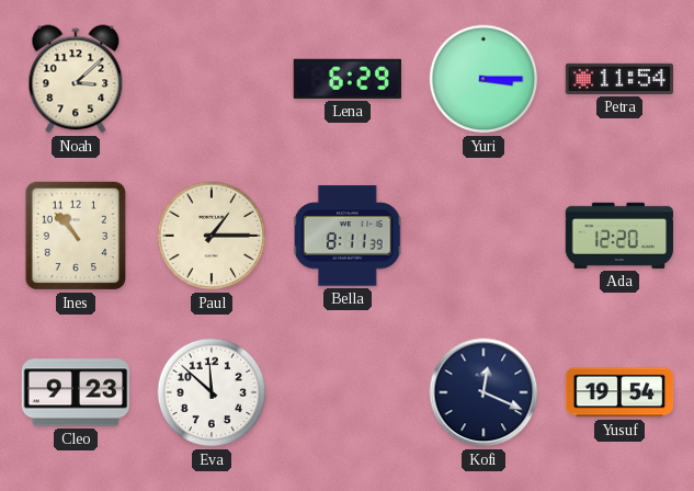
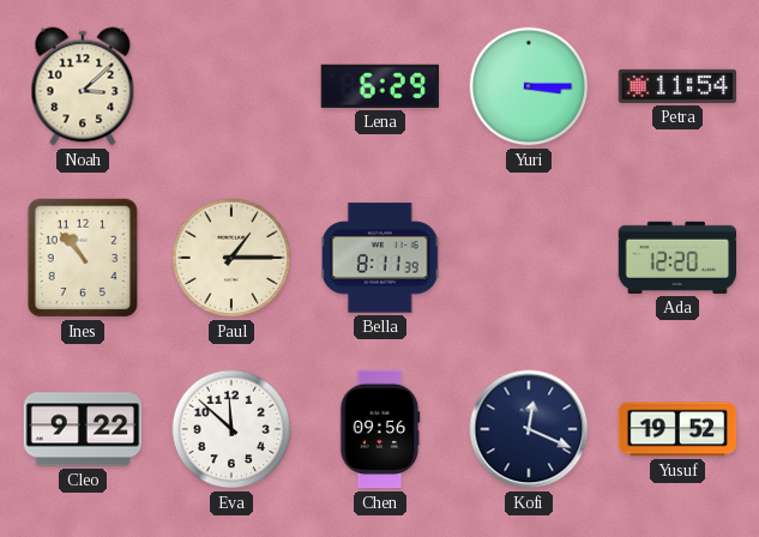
Cleo: 9:23 -> 9:22 (83, 429)
Chen: none -> 09:56 (380, 429)
Yusuf: 19:54 -> 19:52 (677, 429)
